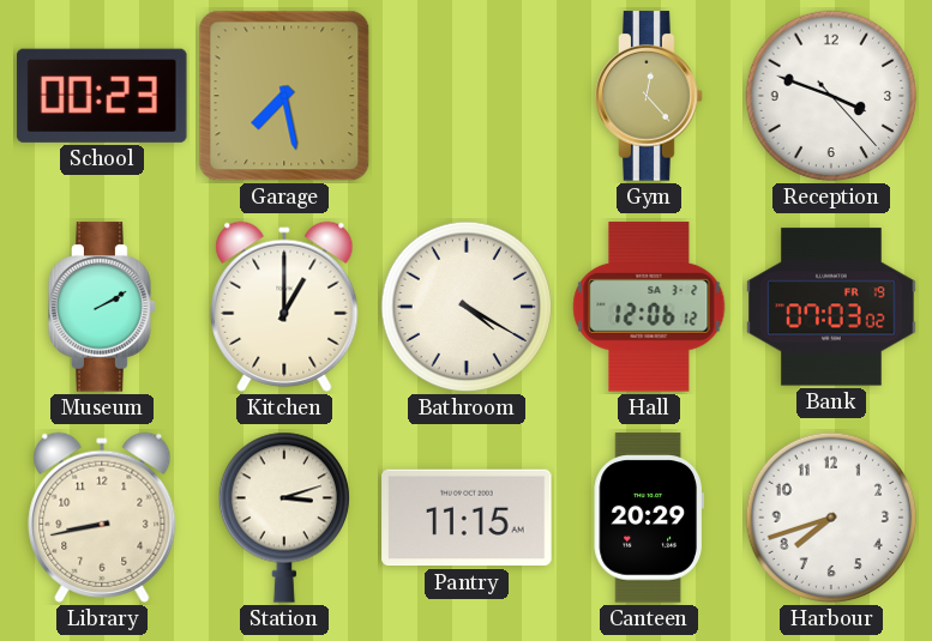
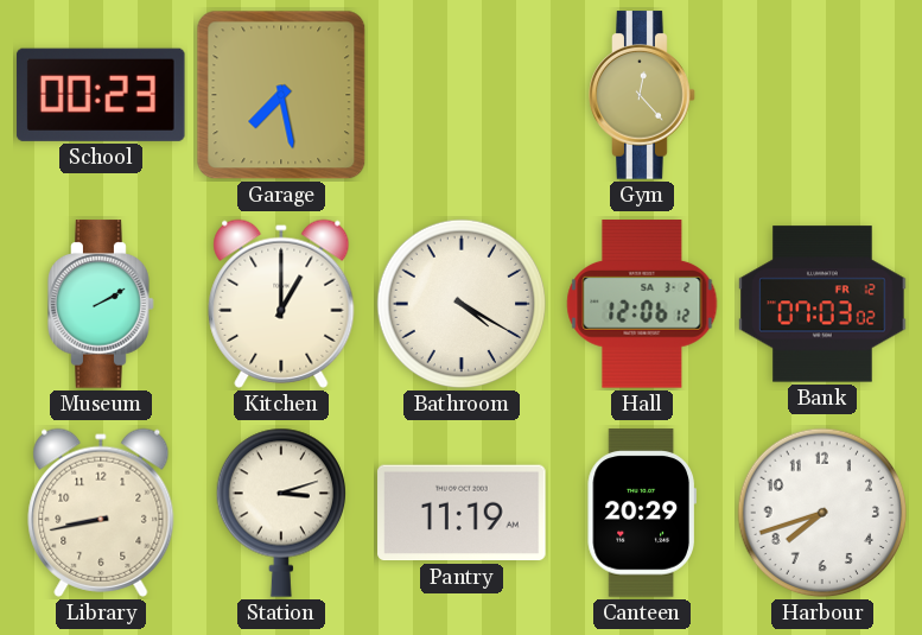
Reception: 3:48 -> none (831, 96)
Bank date: FR 19 -> FR 12 (822, 304)
Pantry: 11:15 -> 11:19 (462, 513)
